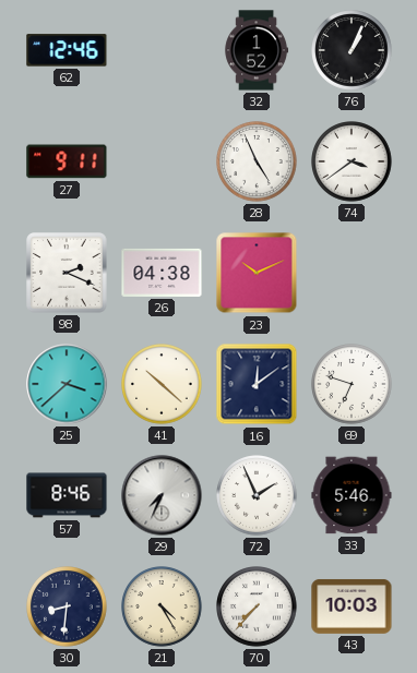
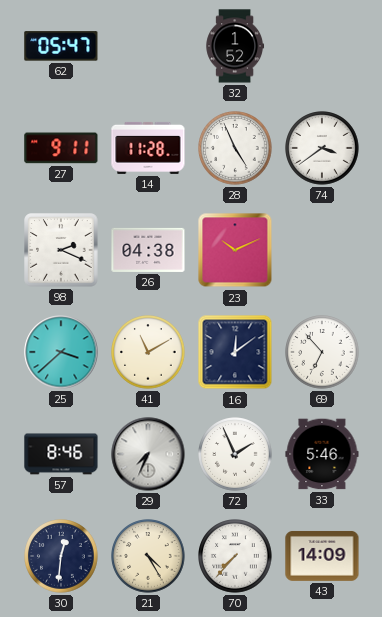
62: 12:46 -> 05:47 (61, 46)
76: 1:04 -> none (352, 50)
14: none -> 11:28 (148, 148)
41: 10:22 -> 11:10 (148, 352)
69: 6:48 -> 6:53 (322, 352)
30: 8:31 -> 12:31 (61, 556)
43: 10:03 -> 14:09 (322, 556)
